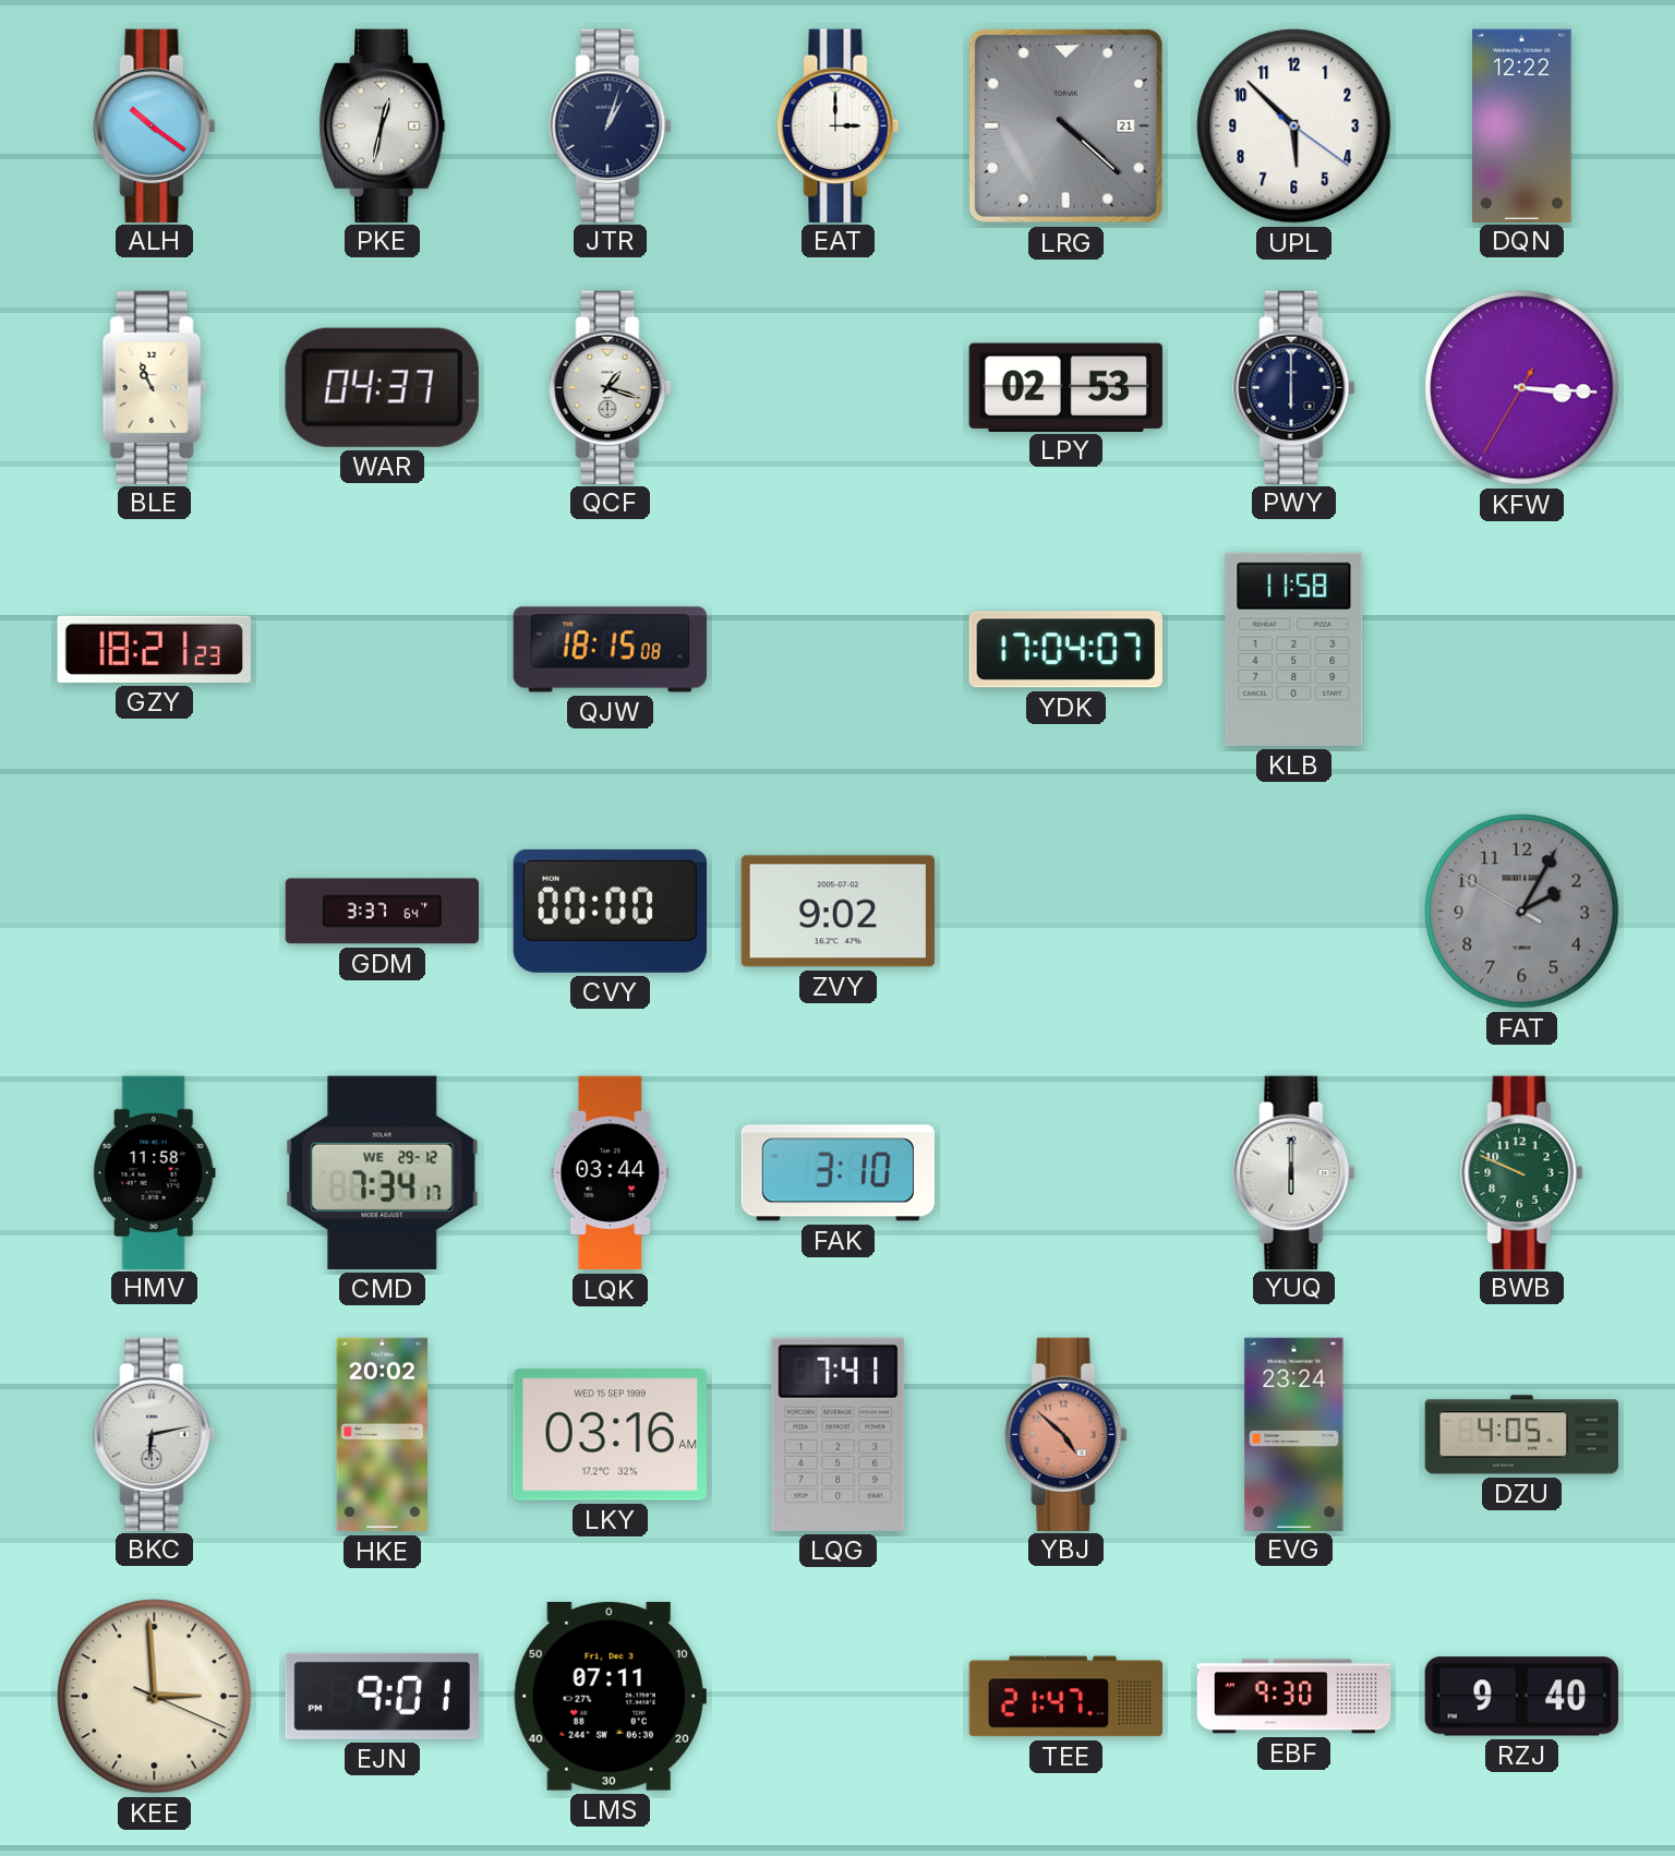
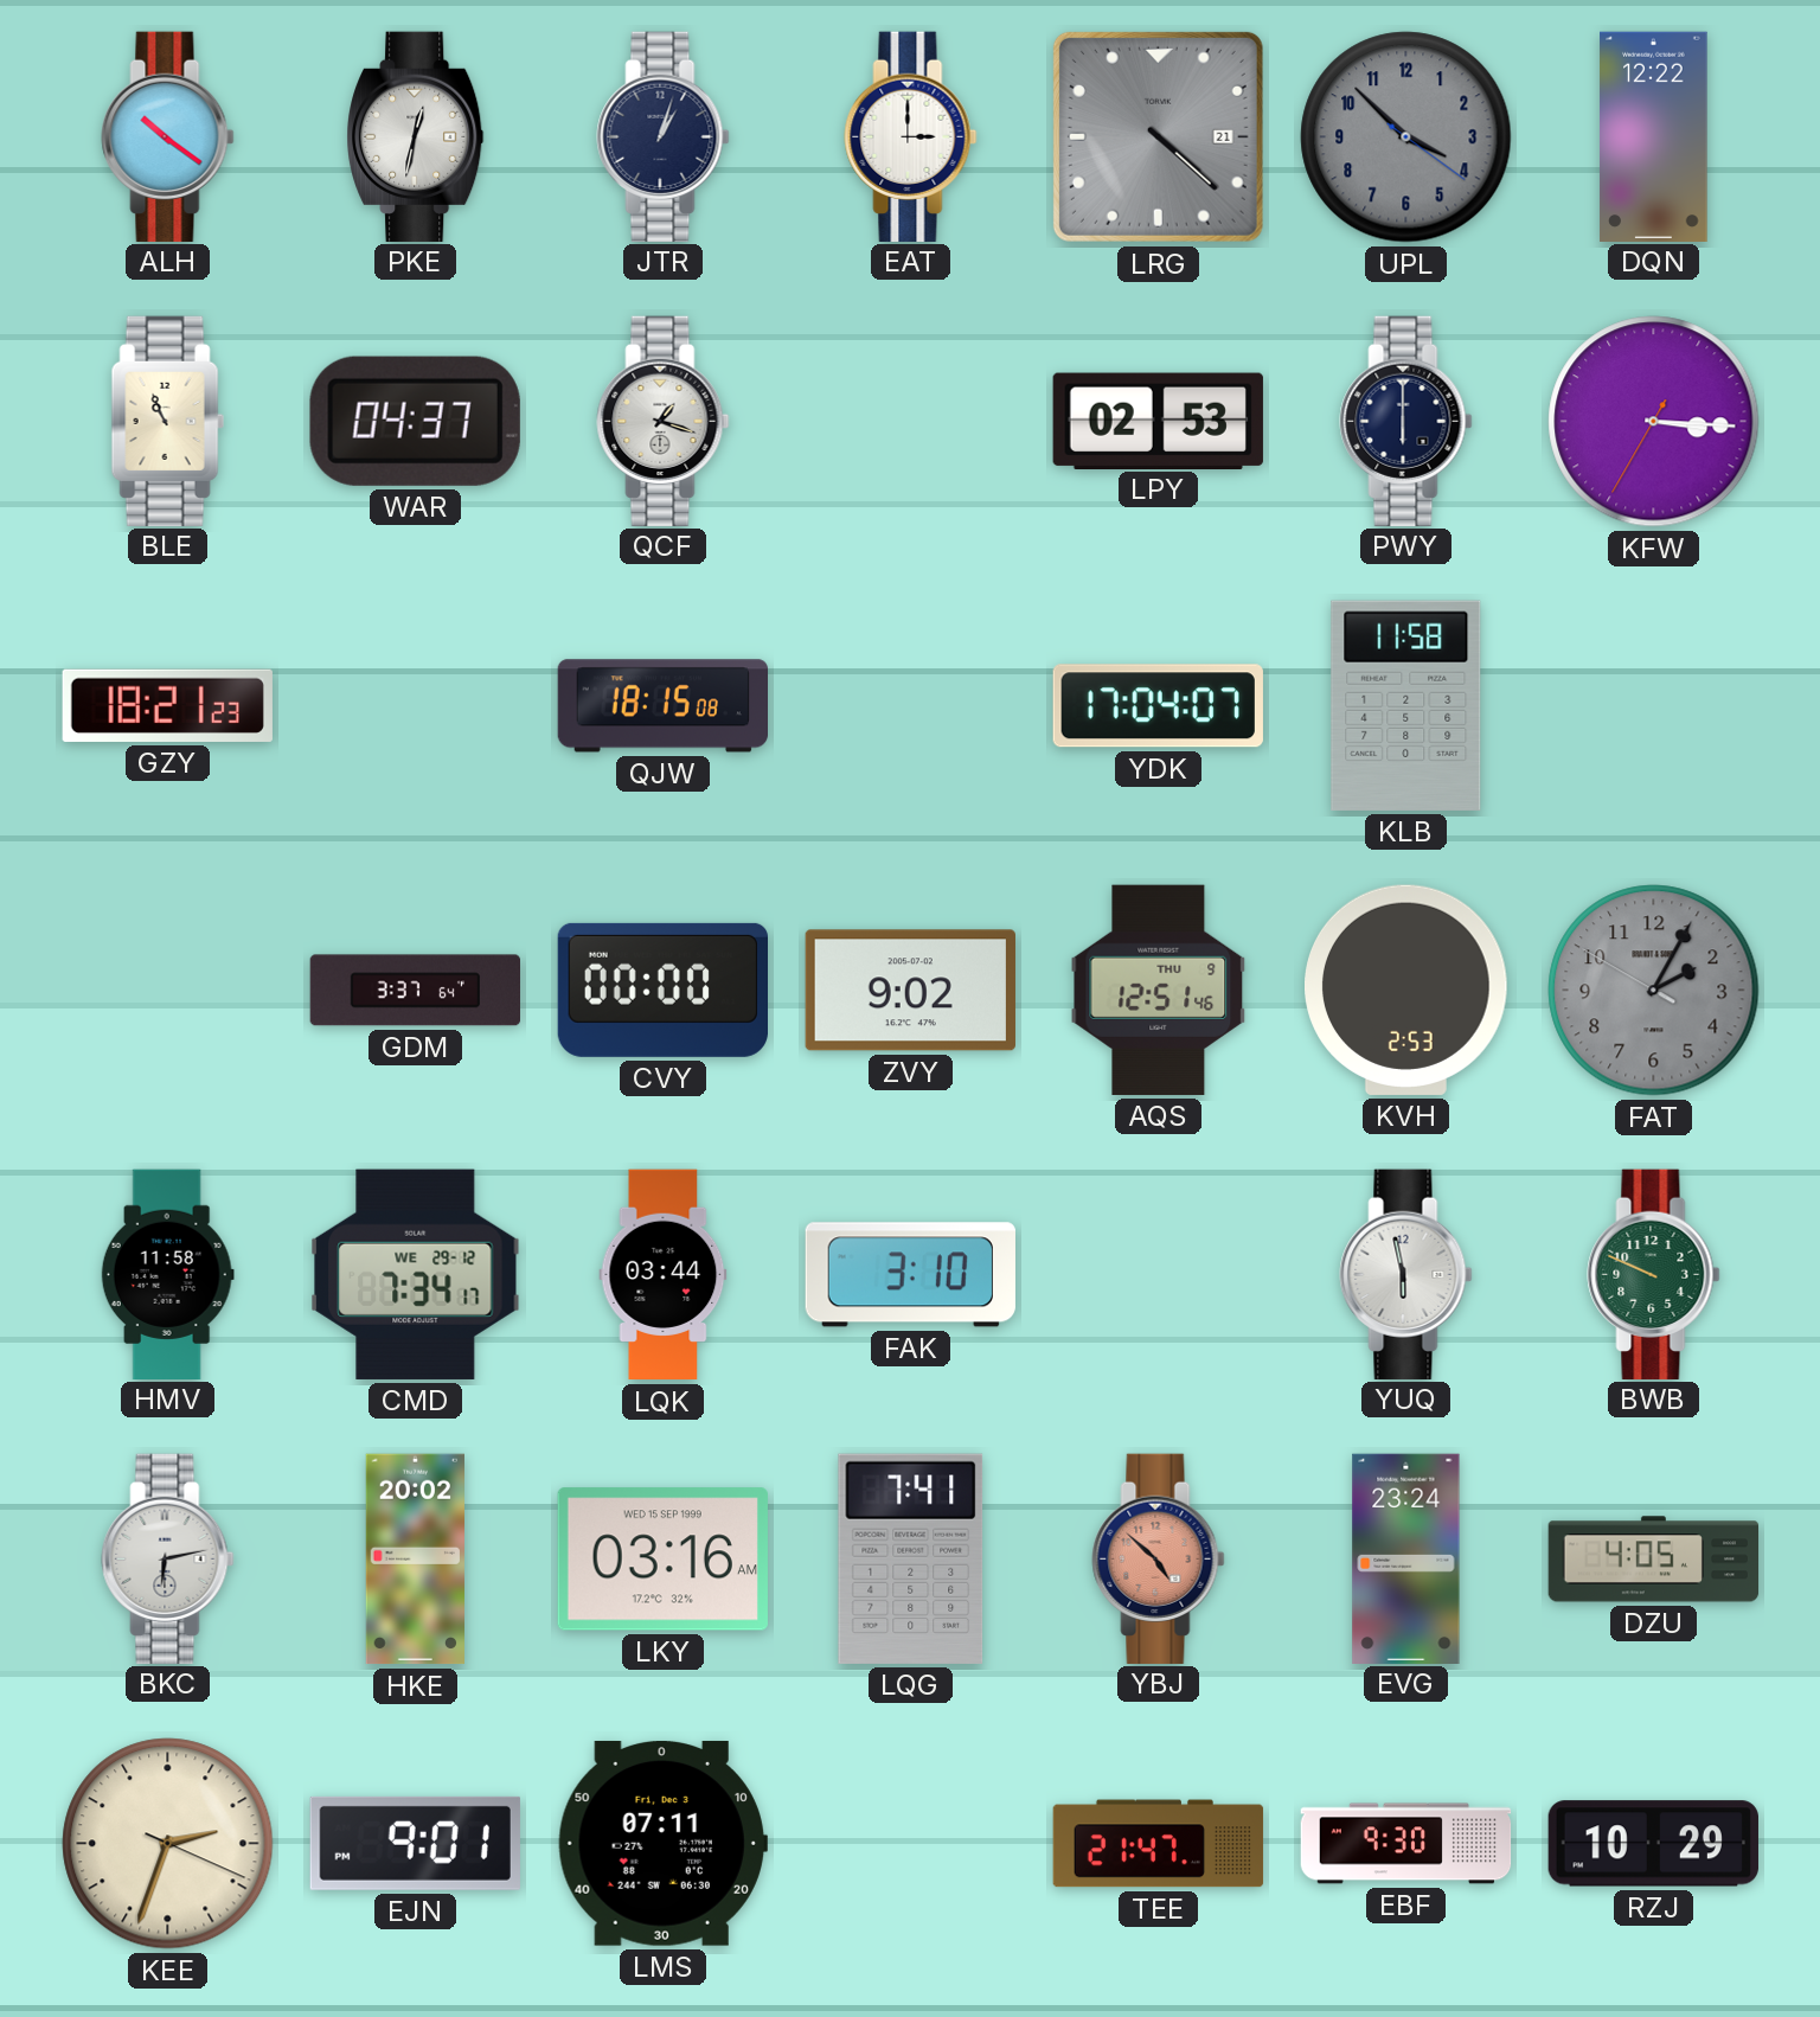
UPL: 5:52 -> 3:52 (1406, 137)
UPL dial: white -> grey (1406, 137)
AQS: none -> 12:51 (1159, 990)
KVH: none -> 2:53 (1406, 990)
YUQ: 6:00 -> 5:58 (1406, 1274)
KEE: 2:59 -> 2:33 (168, 1844)
RZJ: 9:40 -> 10:29 (1653, 1844)
